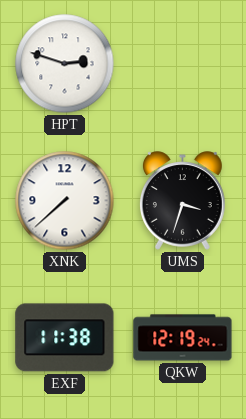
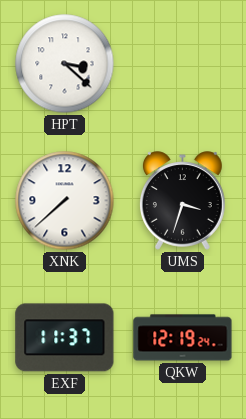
HPT: 2:48 -> 3:22 (65, 64)
EXF: 11:38 -> 11:37 (65, 338)
